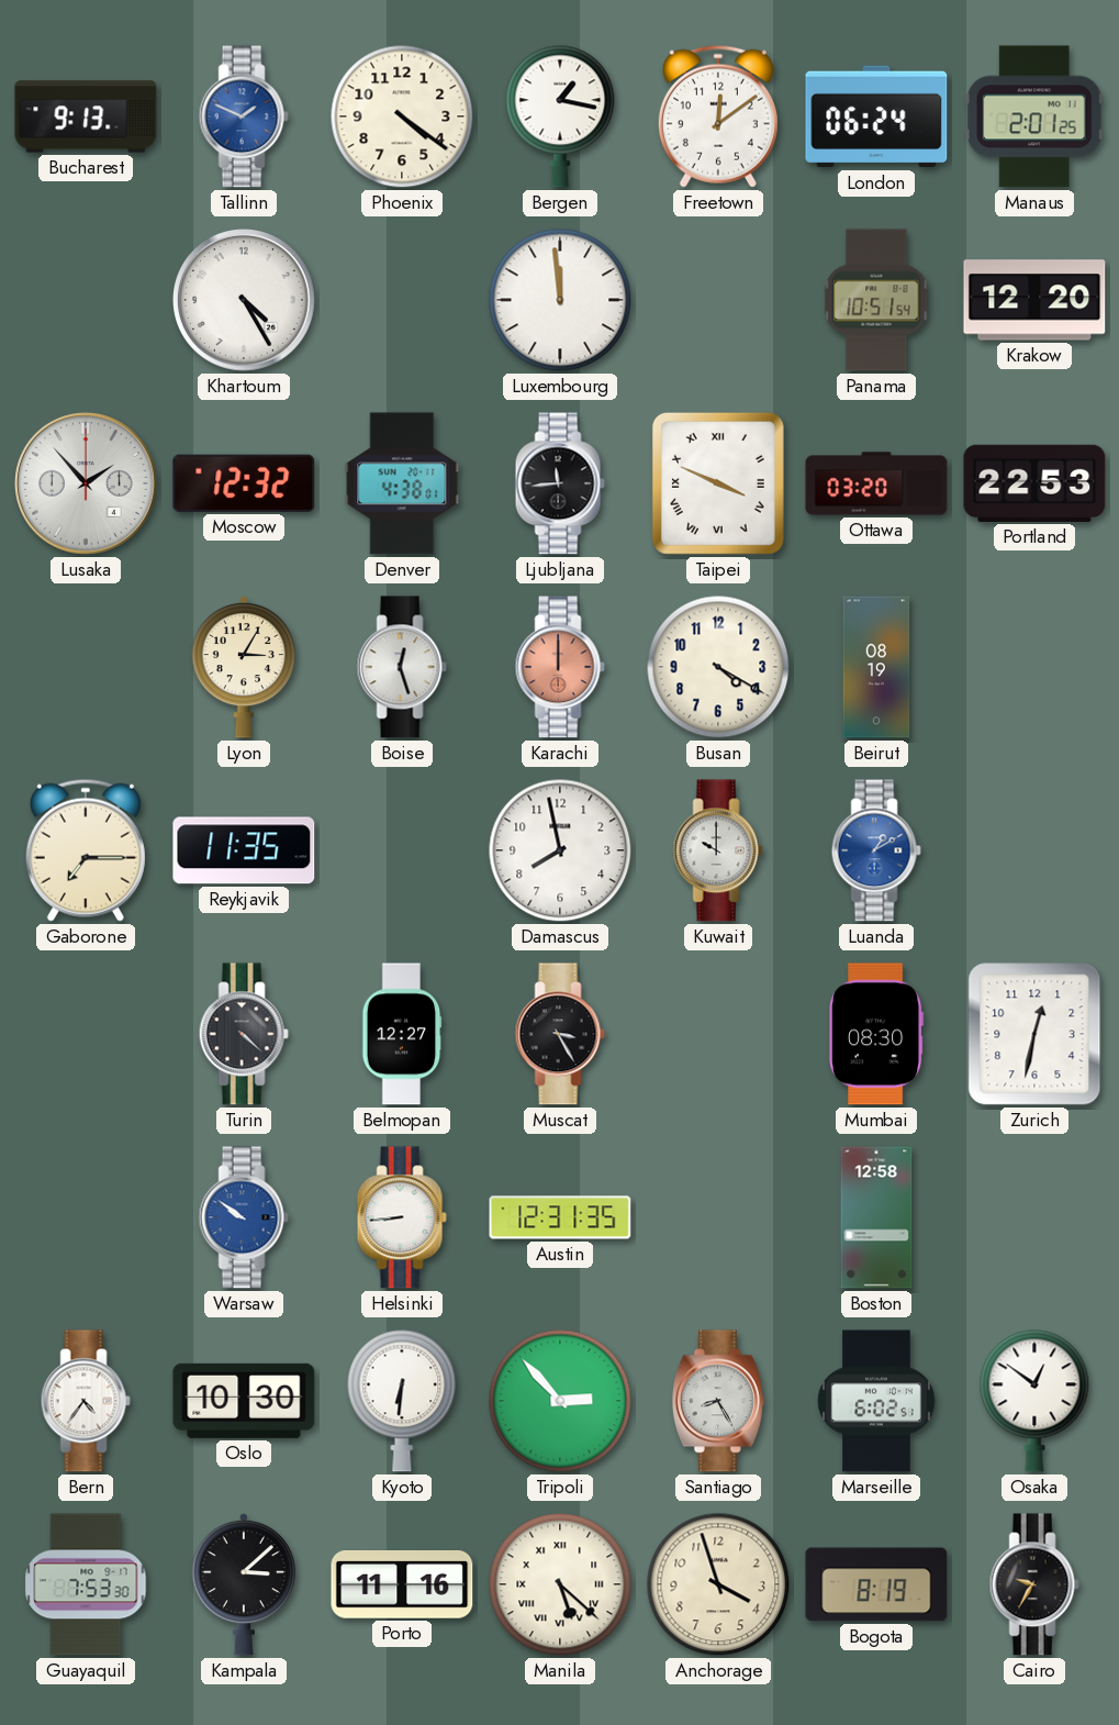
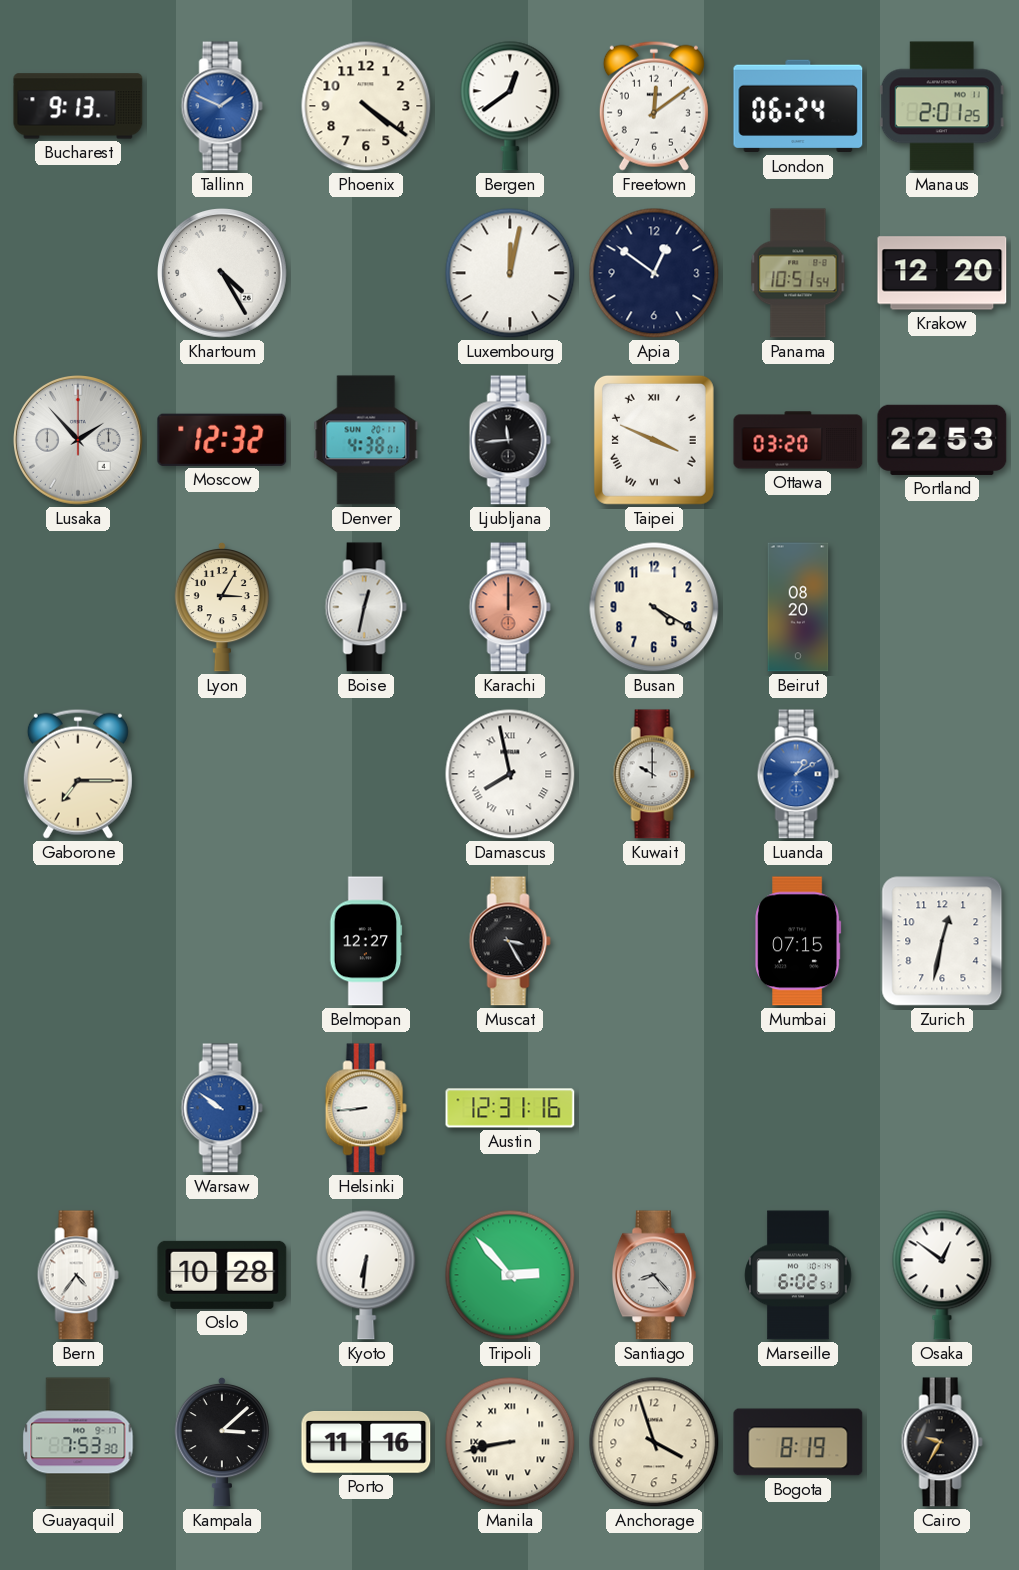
Bergen: 1:17 -> 12:39 (510, 106)
Luxembourg: 11:59 -> 12:02 (510, 273)
Apia: none -> 12:51 (654, 273)
Boise: 12:27 -> 12:32 (366, 607)
Beirut: 08:19 -> 08:20 (798, 607)
Reykjavik: 11:35 -> none (244, 850)
Damascus numerals: Arabic -> Roman (510, 774)
Turin: 4:22 -> none (244, 1034)
Mumbai: 08:30 -> 07:15 (798, 941)
Austin: 12:31:35 -> 12:31:16 (510, 1108)
Boston: 12:58 -> none (876, 1217)
Oslo: 10:30 -> 10:28 (222, 1275)
Santiago: 8:25 -> 8:23 (654, 1275)
Manila: 5:22 -> 8:43 (510, 1442)
